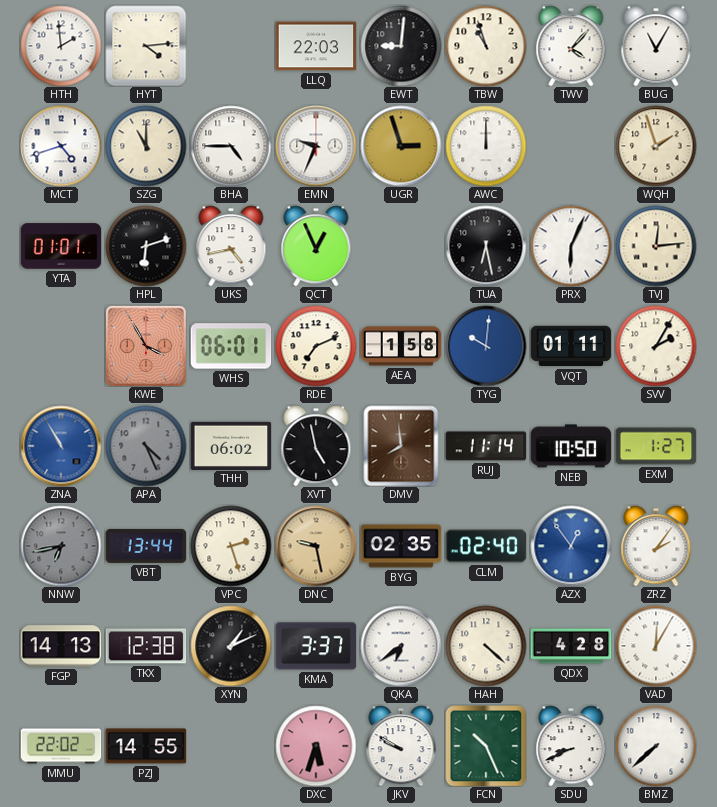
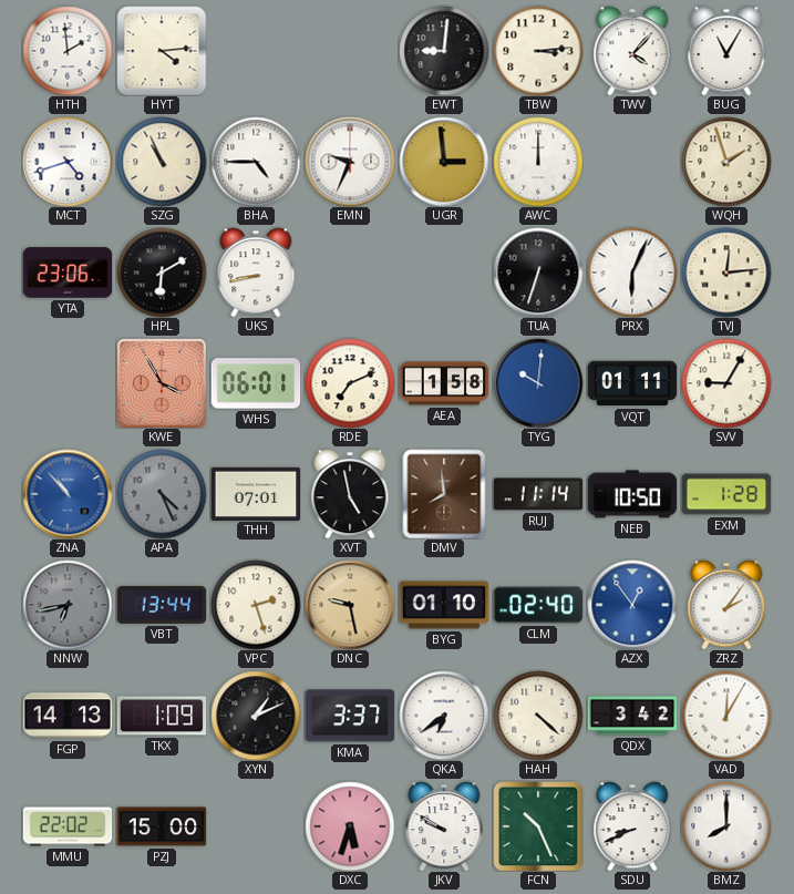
LLQ: 22:03 -> none (316, 46)
TBW: 10:57 -> 3:14 (538, 51)
SZG: 11:00 -> 10:56 (162, 162)
UGR: 2:57 -> 2:59 (444, 162)
YTA: 01:01 -> 23:06 (68, 273)
HPL: 6:12 -> 6:10 (162, 273)
UKS: 4:43 -> 8:43 (256, 273)
QCT: 12:56 -> none (316, 246)
TUA: 6:28 -> 6:33 (538, 273)
SVV: 2:05 -> 9:05 (726, 383)
ZNA: 10:55 -> 10:53 (68, 494)
THH: 06:02 -> 07:01 (256, 493)
EXM: 1:27 -> 1:28 (726, 494)
BYG: 02:35 -> 01:10 (444, 605)
TKX: 12:38 -> 1:09 (162, 716)
QDX: 4:28 -> 3:42 (632, 716)
PZJ: 14:55 -> 15:00 (162, 826)
BMZ: 7:38 -> 8:00 (726, 826)
